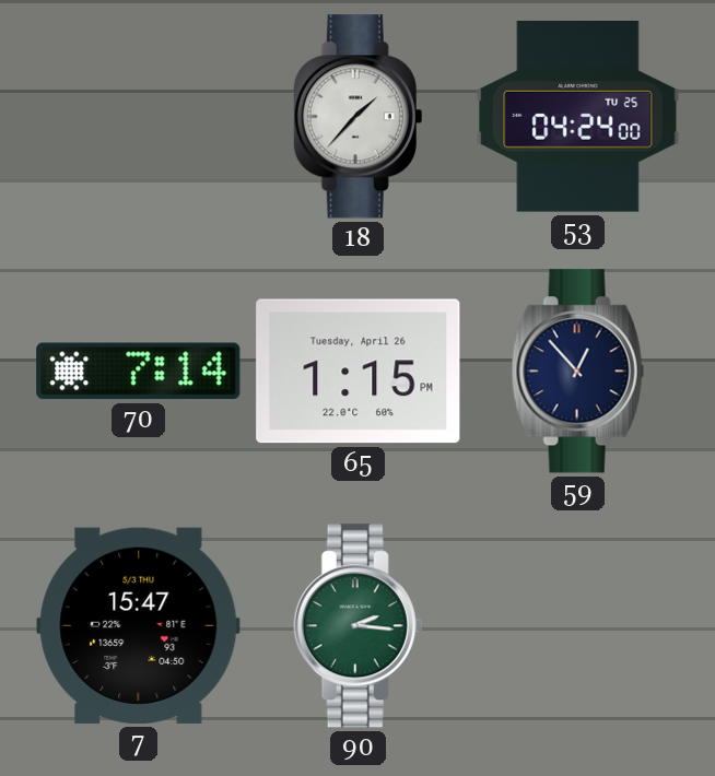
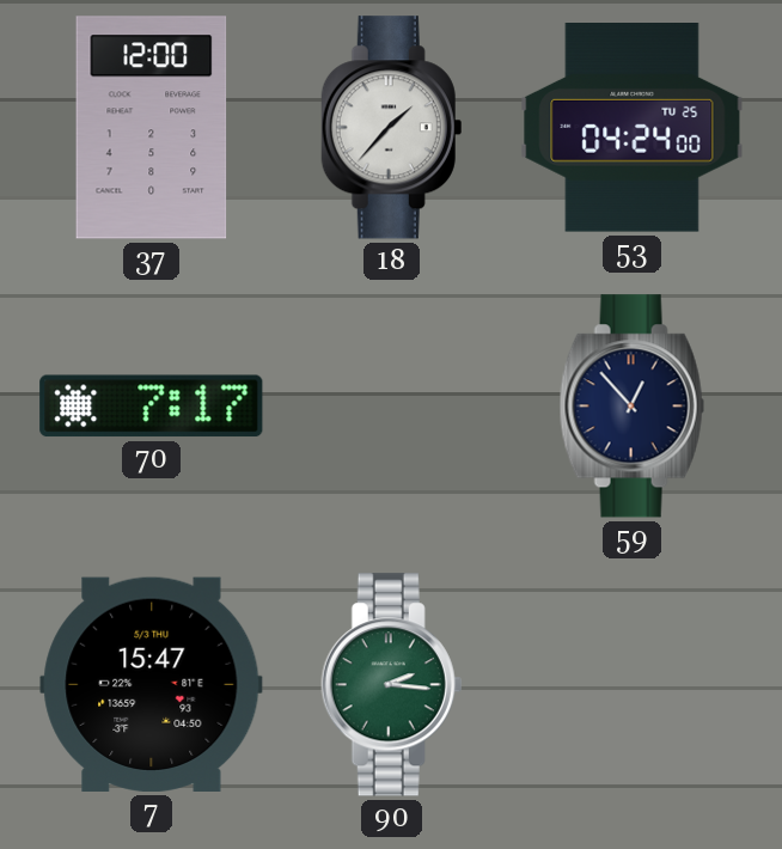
37: none -> 12:00 (152, 128)
70: 7:14 -> 7:17 (152, 407)
65: 1:15 -> none (359, 372)
